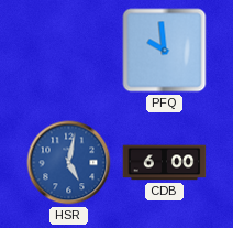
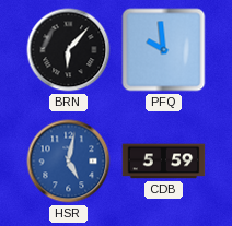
BRN: none -> 6:07 (69, 50)
CDB: 6:00 -> 5:59 (164, 162)
